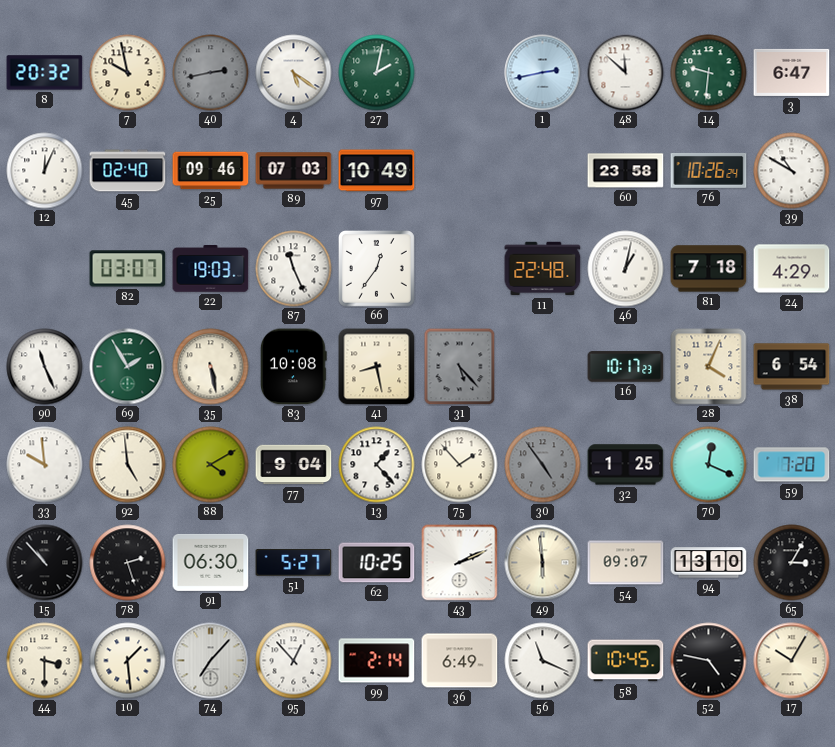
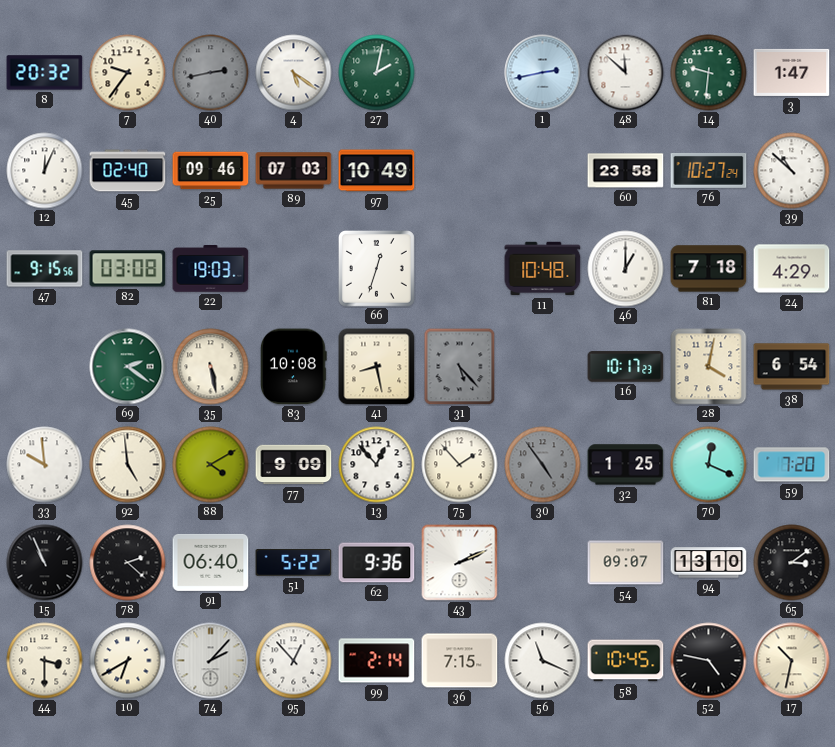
7: 9:58 -> 9:36 (128, 73)
3: 6:47 -> 1:47 (792, 72)
76: 10:26 -> 10:27 (709, 170)
39: 10:50 -> 10:52 (792, 171)
47: none -> 9:15 (45, 269)
82: 03:07 -> 03:08 (128, 269)
87: 11:26 -> none (294, 269)
66: 12:36 -> 12:33 (376, 268)
11: 22:48 -> 10:48 (543, 269)
46: 1:02 -> 1:00 (626, 269)
90: 11:26 -> none (45, 367)
69: 1:55 -> 2:21 (128, 367)
28: 4:04 -> 4:02 (709, 367)
77: 9:04 -> 9:09 (294, 465)
13: 1:23 -> 12:53 (377, 465)
15: 10:53 -> 10:56 (45, 563)
78: 2:27 -> 2:22 (128, 563)
91: 06:30 -> 06:40 (211, 562)
51: 5:27 -> 5:22 (294, 563)
62: 10:25 -> 9:36 (377, 563)
49: 5:59 -> none (543, 563)
65: 3:05 -> 3:09 (792, 563)
10: 1:29 -> 6:40 (128, 661)
74: 7:07 -> 2:07 (211, 661)
36: 6:49 -> 7:15 (460, 661)
17: 10:05 -> 10:32 (792, 661)
